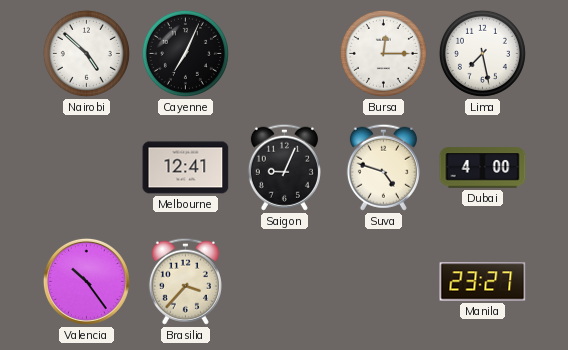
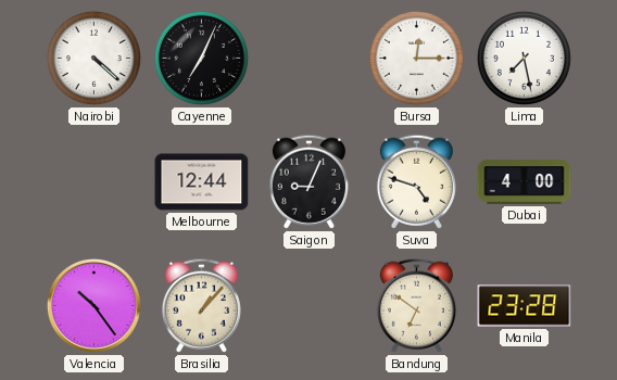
Nairobi: 4:52 -> 4:22 (93, 58)
Melbourne: 12:41 -> 12:44 (202, 182)
Brasilia: 3:37 -> 1:07 (201, 305)
Bandung: none -> 6:51 (416, 305)
Manila: 23:27 -> 23:28 (525, 306)
